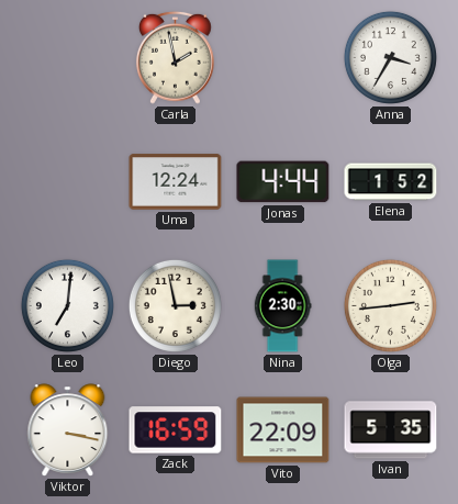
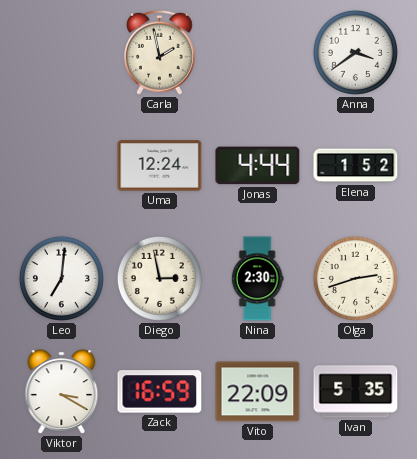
Anna: 3:35 -> 3:39 (355, 52)
Olga: 2:44 -> 2:42 (355, 278)
Viktor: 3:17 -> 3:20 (62, 392)
